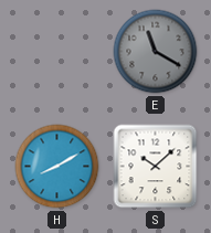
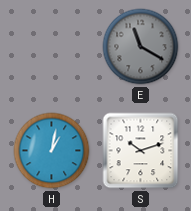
H: 8:10 -> 1:02 (52, 151)
S: 10:08 -> 10:12 (141, 151)
